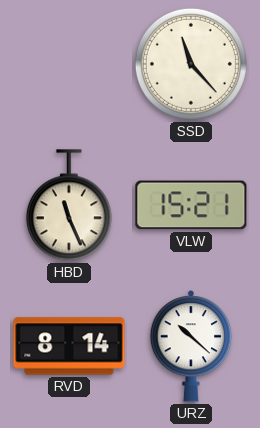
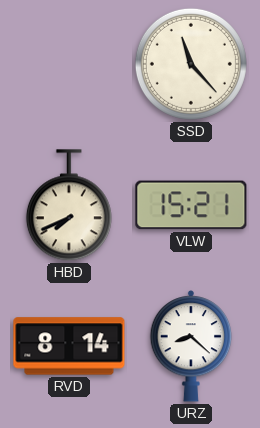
HBD: 11:26 -> 7:41 (69, 206)
URZ: 10:22 -> 8:22 (191, 346)
